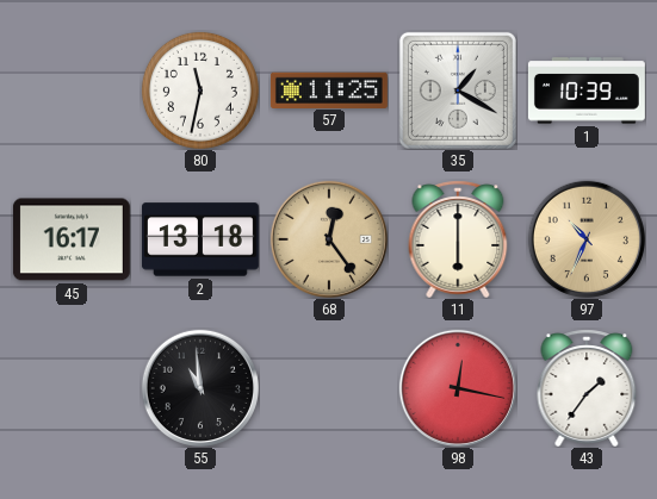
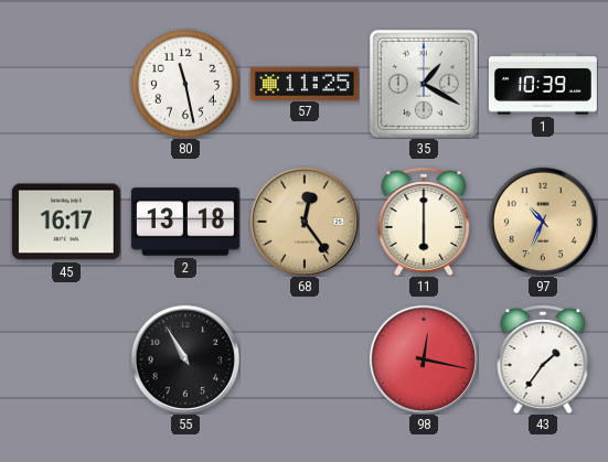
80: 11:32 -> 11:28 (185, 84)
55: 10:59 -> 10:55 (185, 359)
